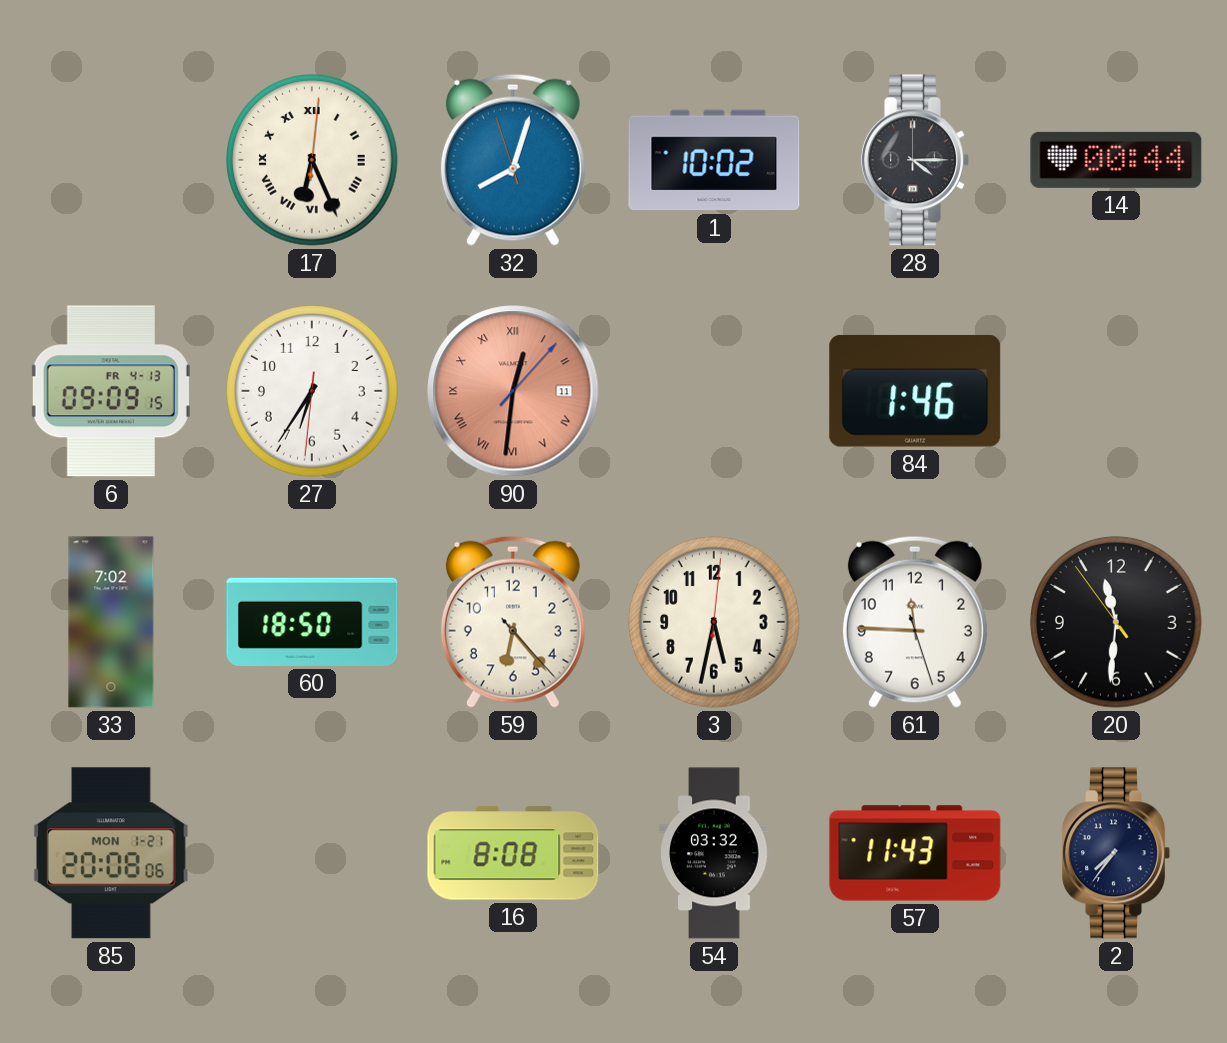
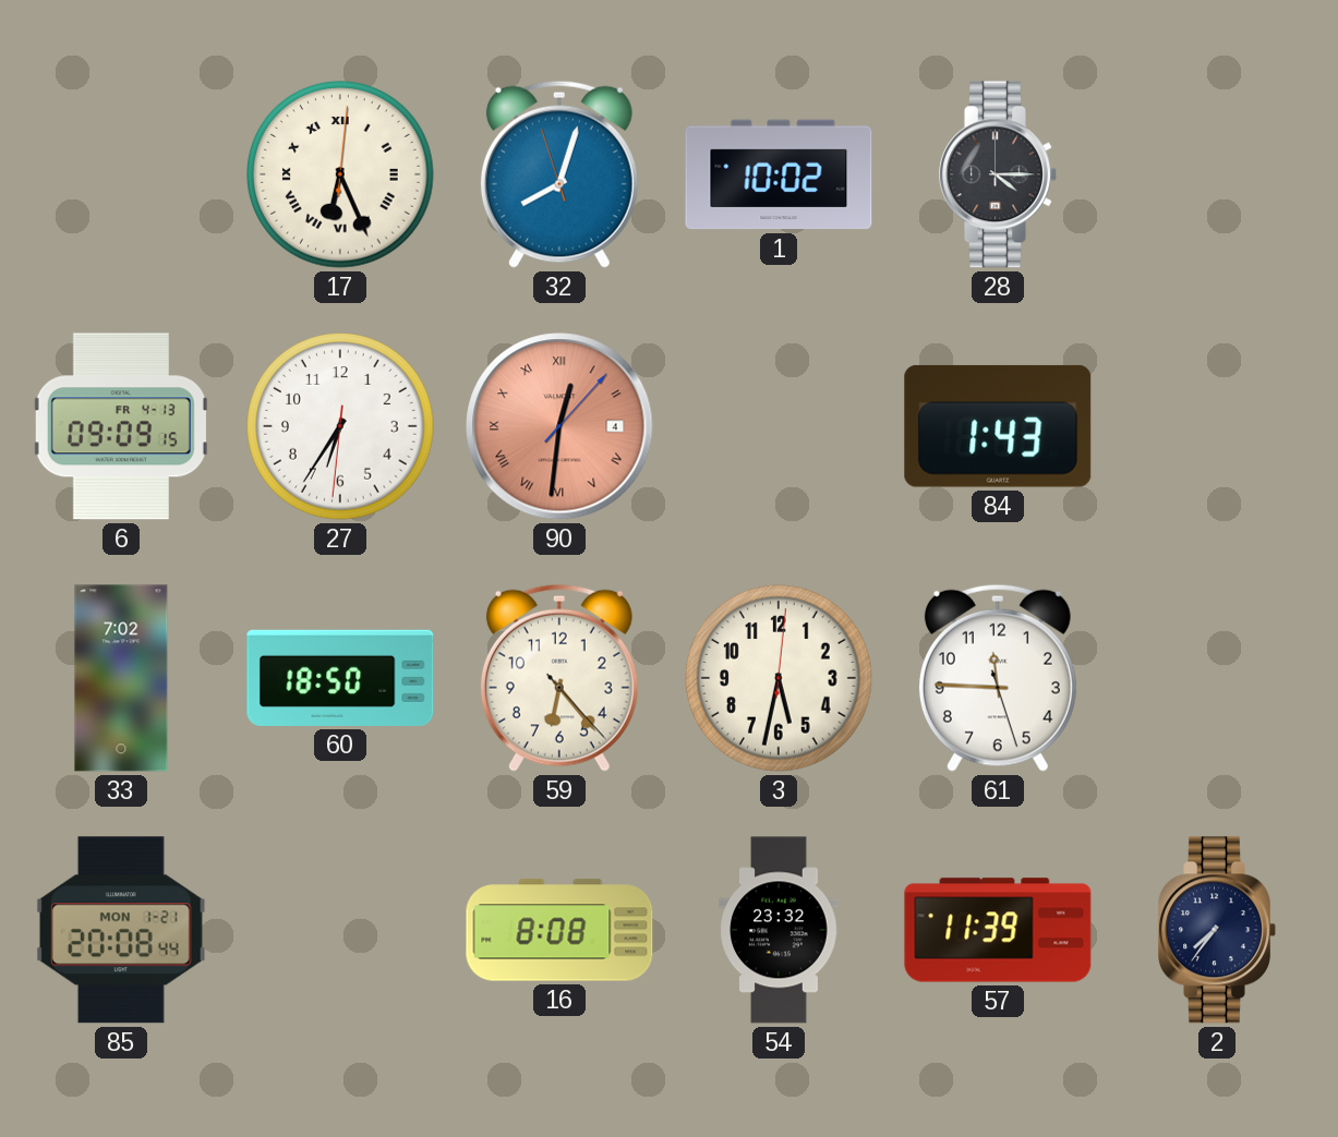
14: 00:44 -> none (1116, 160)
90 date: 11 -> 4 (559, 426)
84: 1:46 -> 1:43 (998, 426)
20: 11:30 -> none (1116, 622)
85: 20:08:06 -> 20:08:44 (121, 930)
54: 03:32 -> 23:32 (779, 930)
57: 11:43 -> 11:39 (998, 930)
